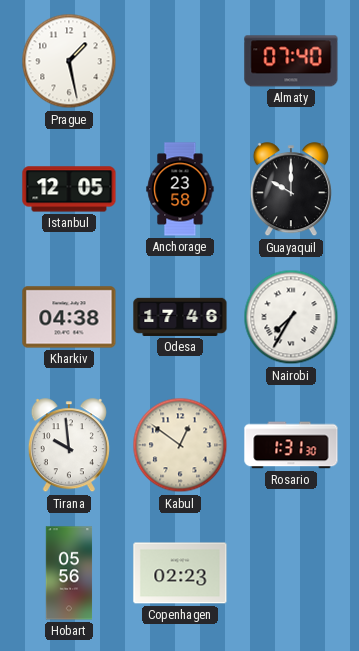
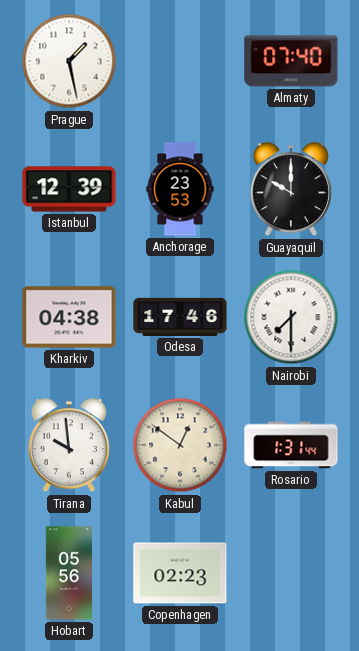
Istanbul: 12:05 -> 12:39 (69, 189)
Anchorage: 23:58 -> 23:53 (180, 189)
Nairobi: 7:35 -> 7:30 (291, 317)
Rosario: 1:31:30 -> 1:31:44 (291, 445)
